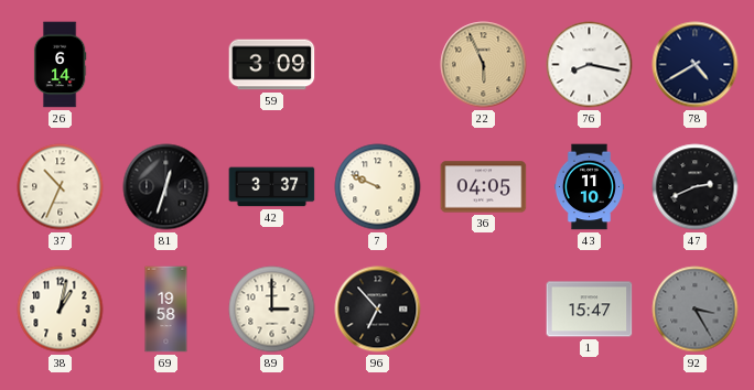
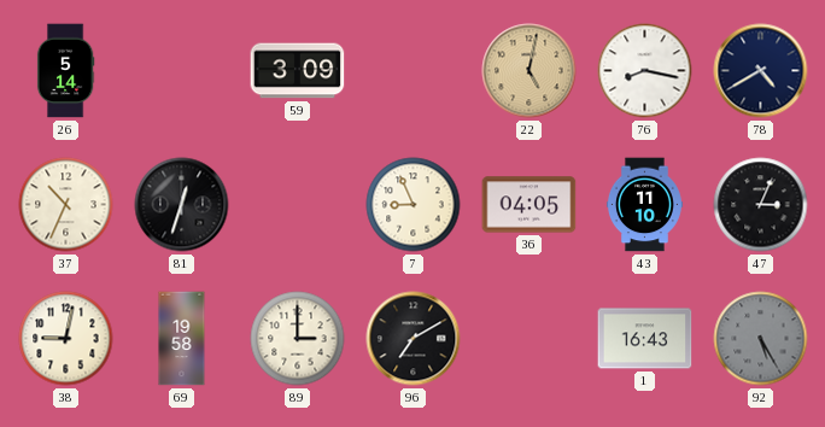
26: 6:14 -> 5:14 (65, 71)
22: 5:56 -> 5:02 (529, 71)
42: 3:37 -> none (272, 187)
7: 9:49 -> 8:56 (414, 205)
47: 2:41 -> 3:04 (761, 205)
38: 1:02 -> 9:02 (66, 339)
96: 6:53 -> 7:10 (414, 339)
1: 15:47 -> 16:43 (645, 339)
92: 3:25 -> 5:25 (761, 339)
